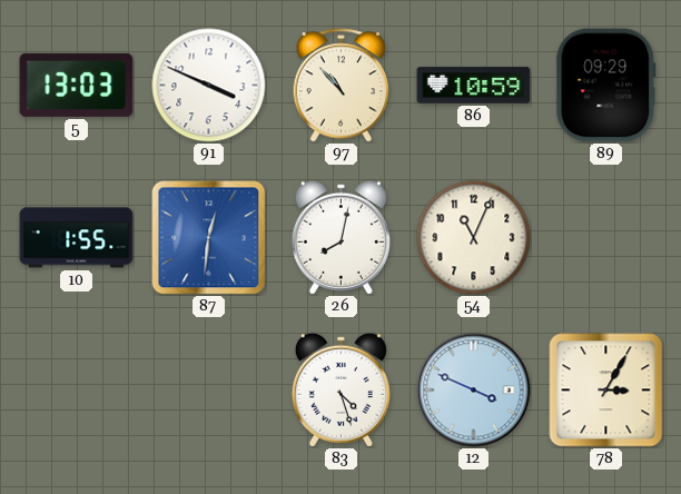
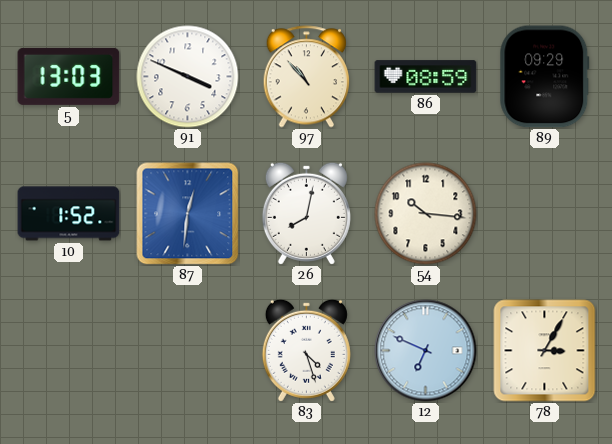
86: 10:59 -> 08:59 (426, 77)
10: 1:55 -> 1:52 (69, 214)
54: 11:04 -> 10:16 (426, 214)
12: 3:49 -> 6:49 (426, 351)
